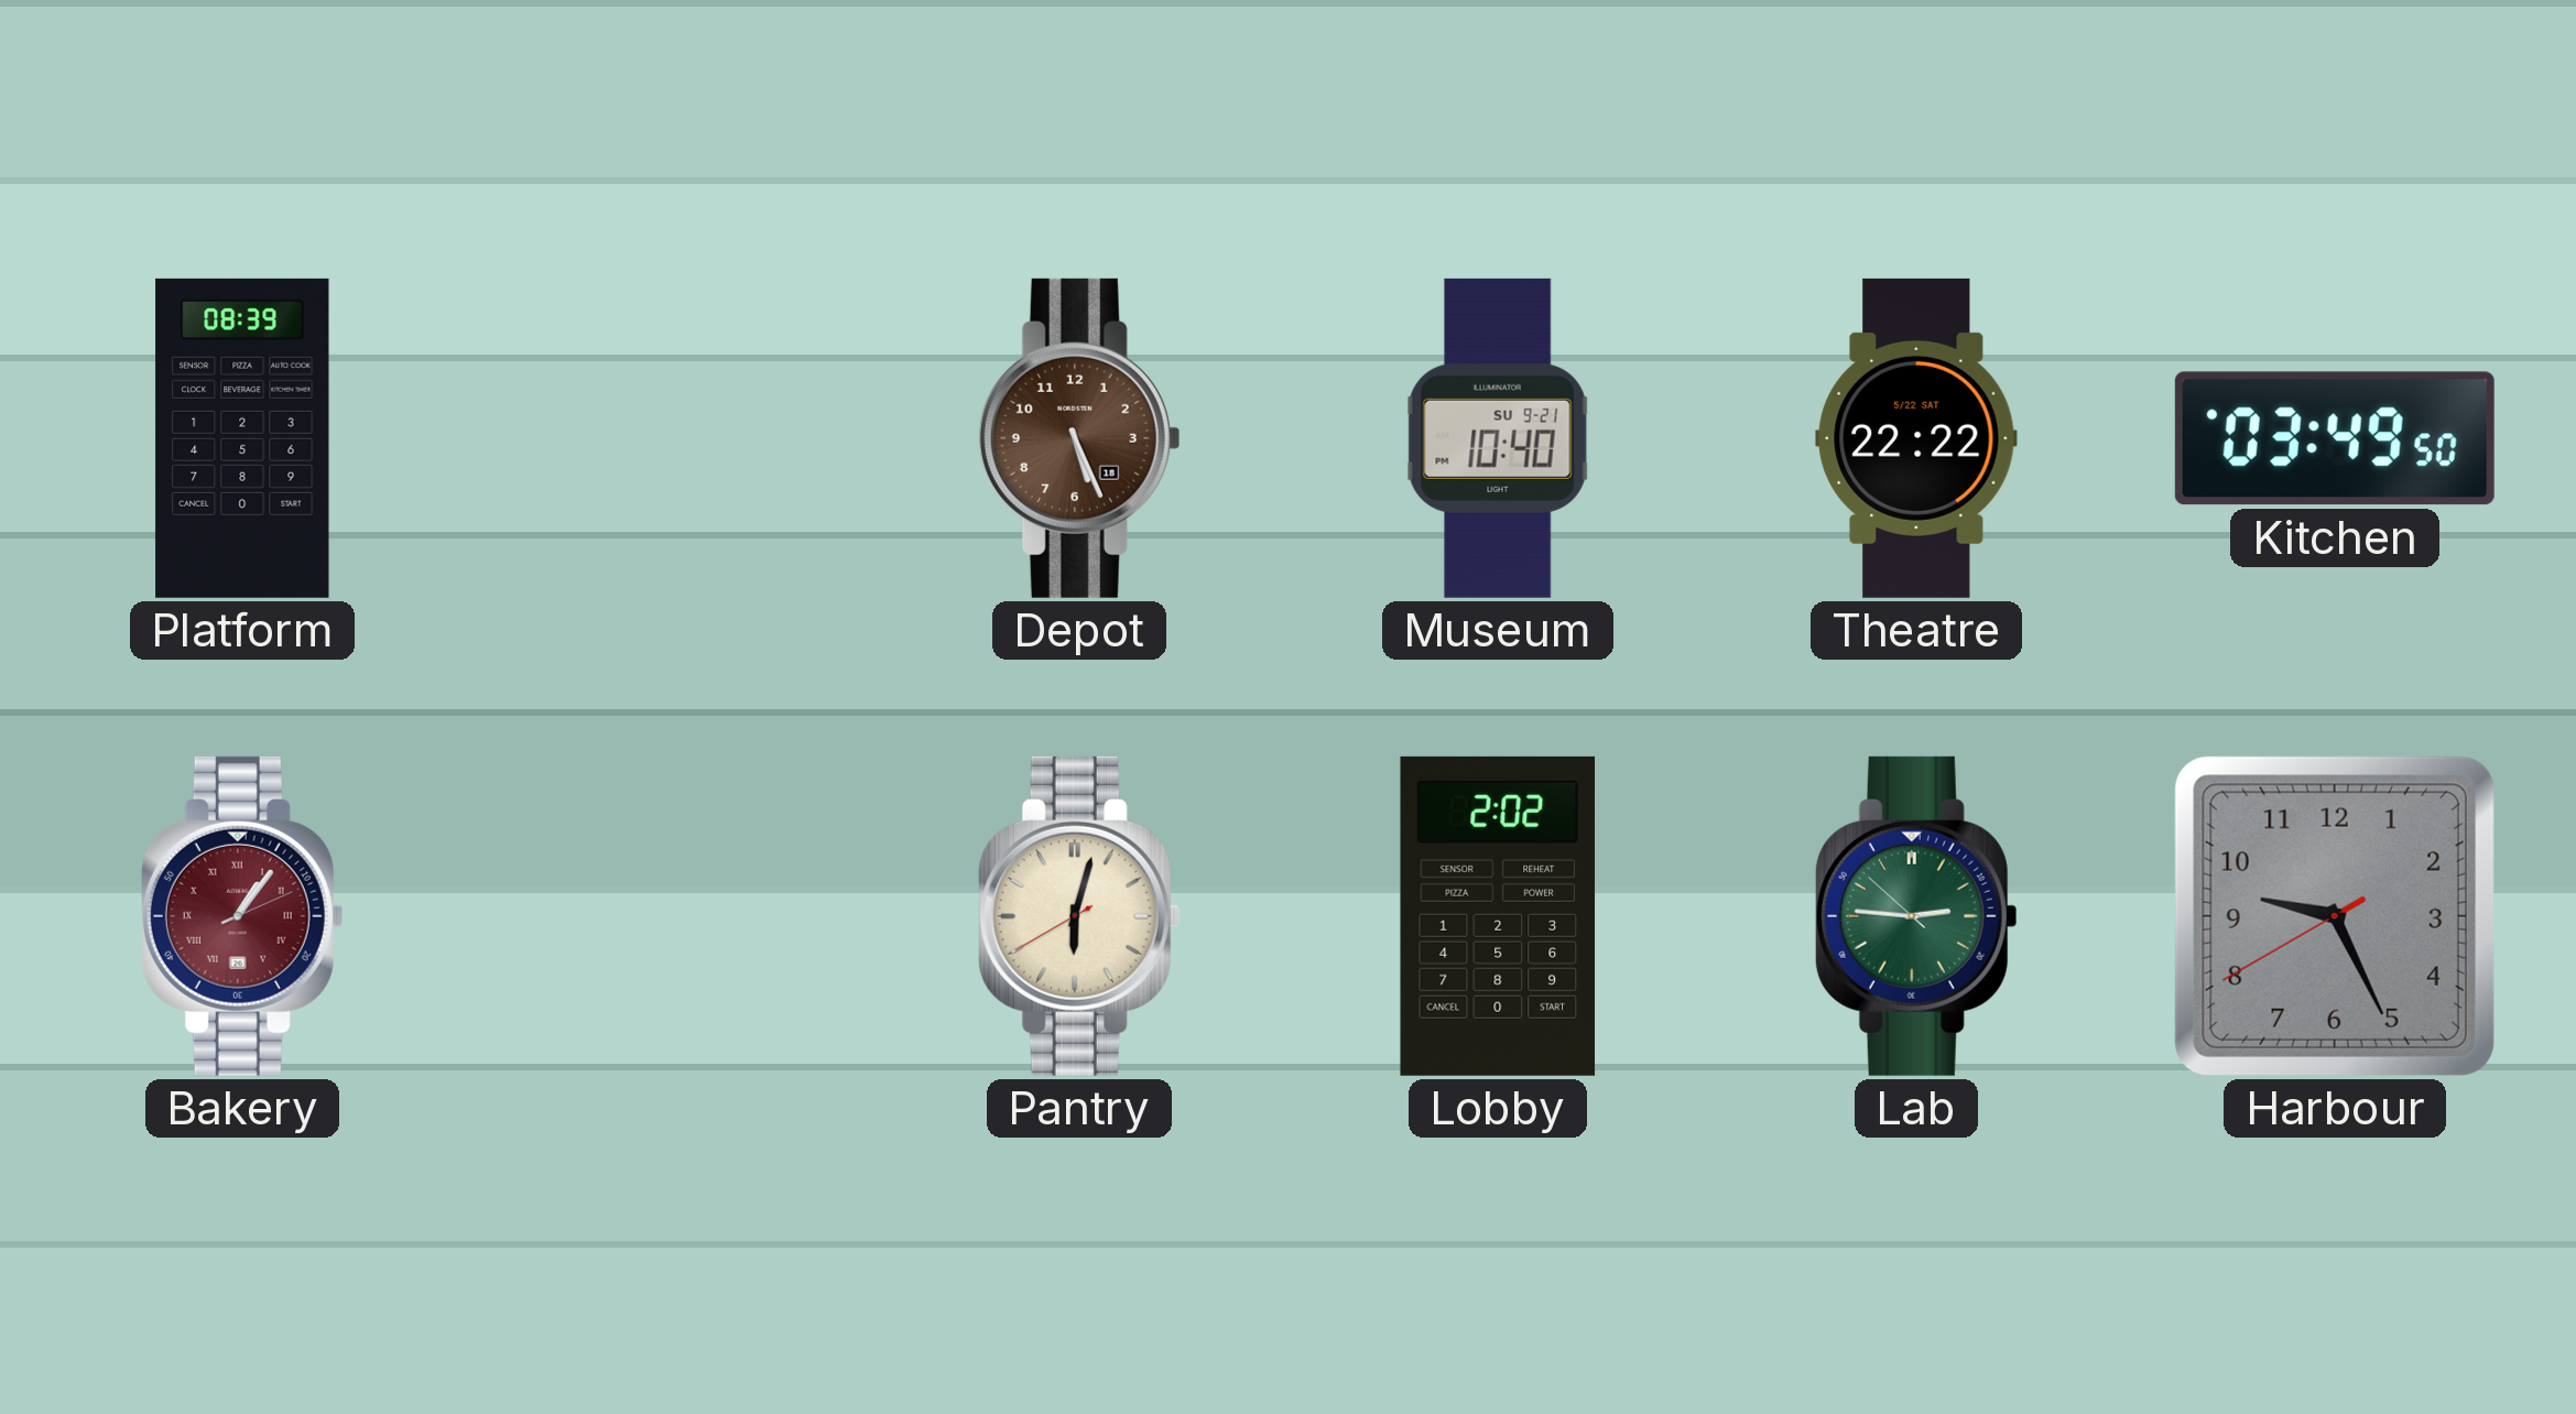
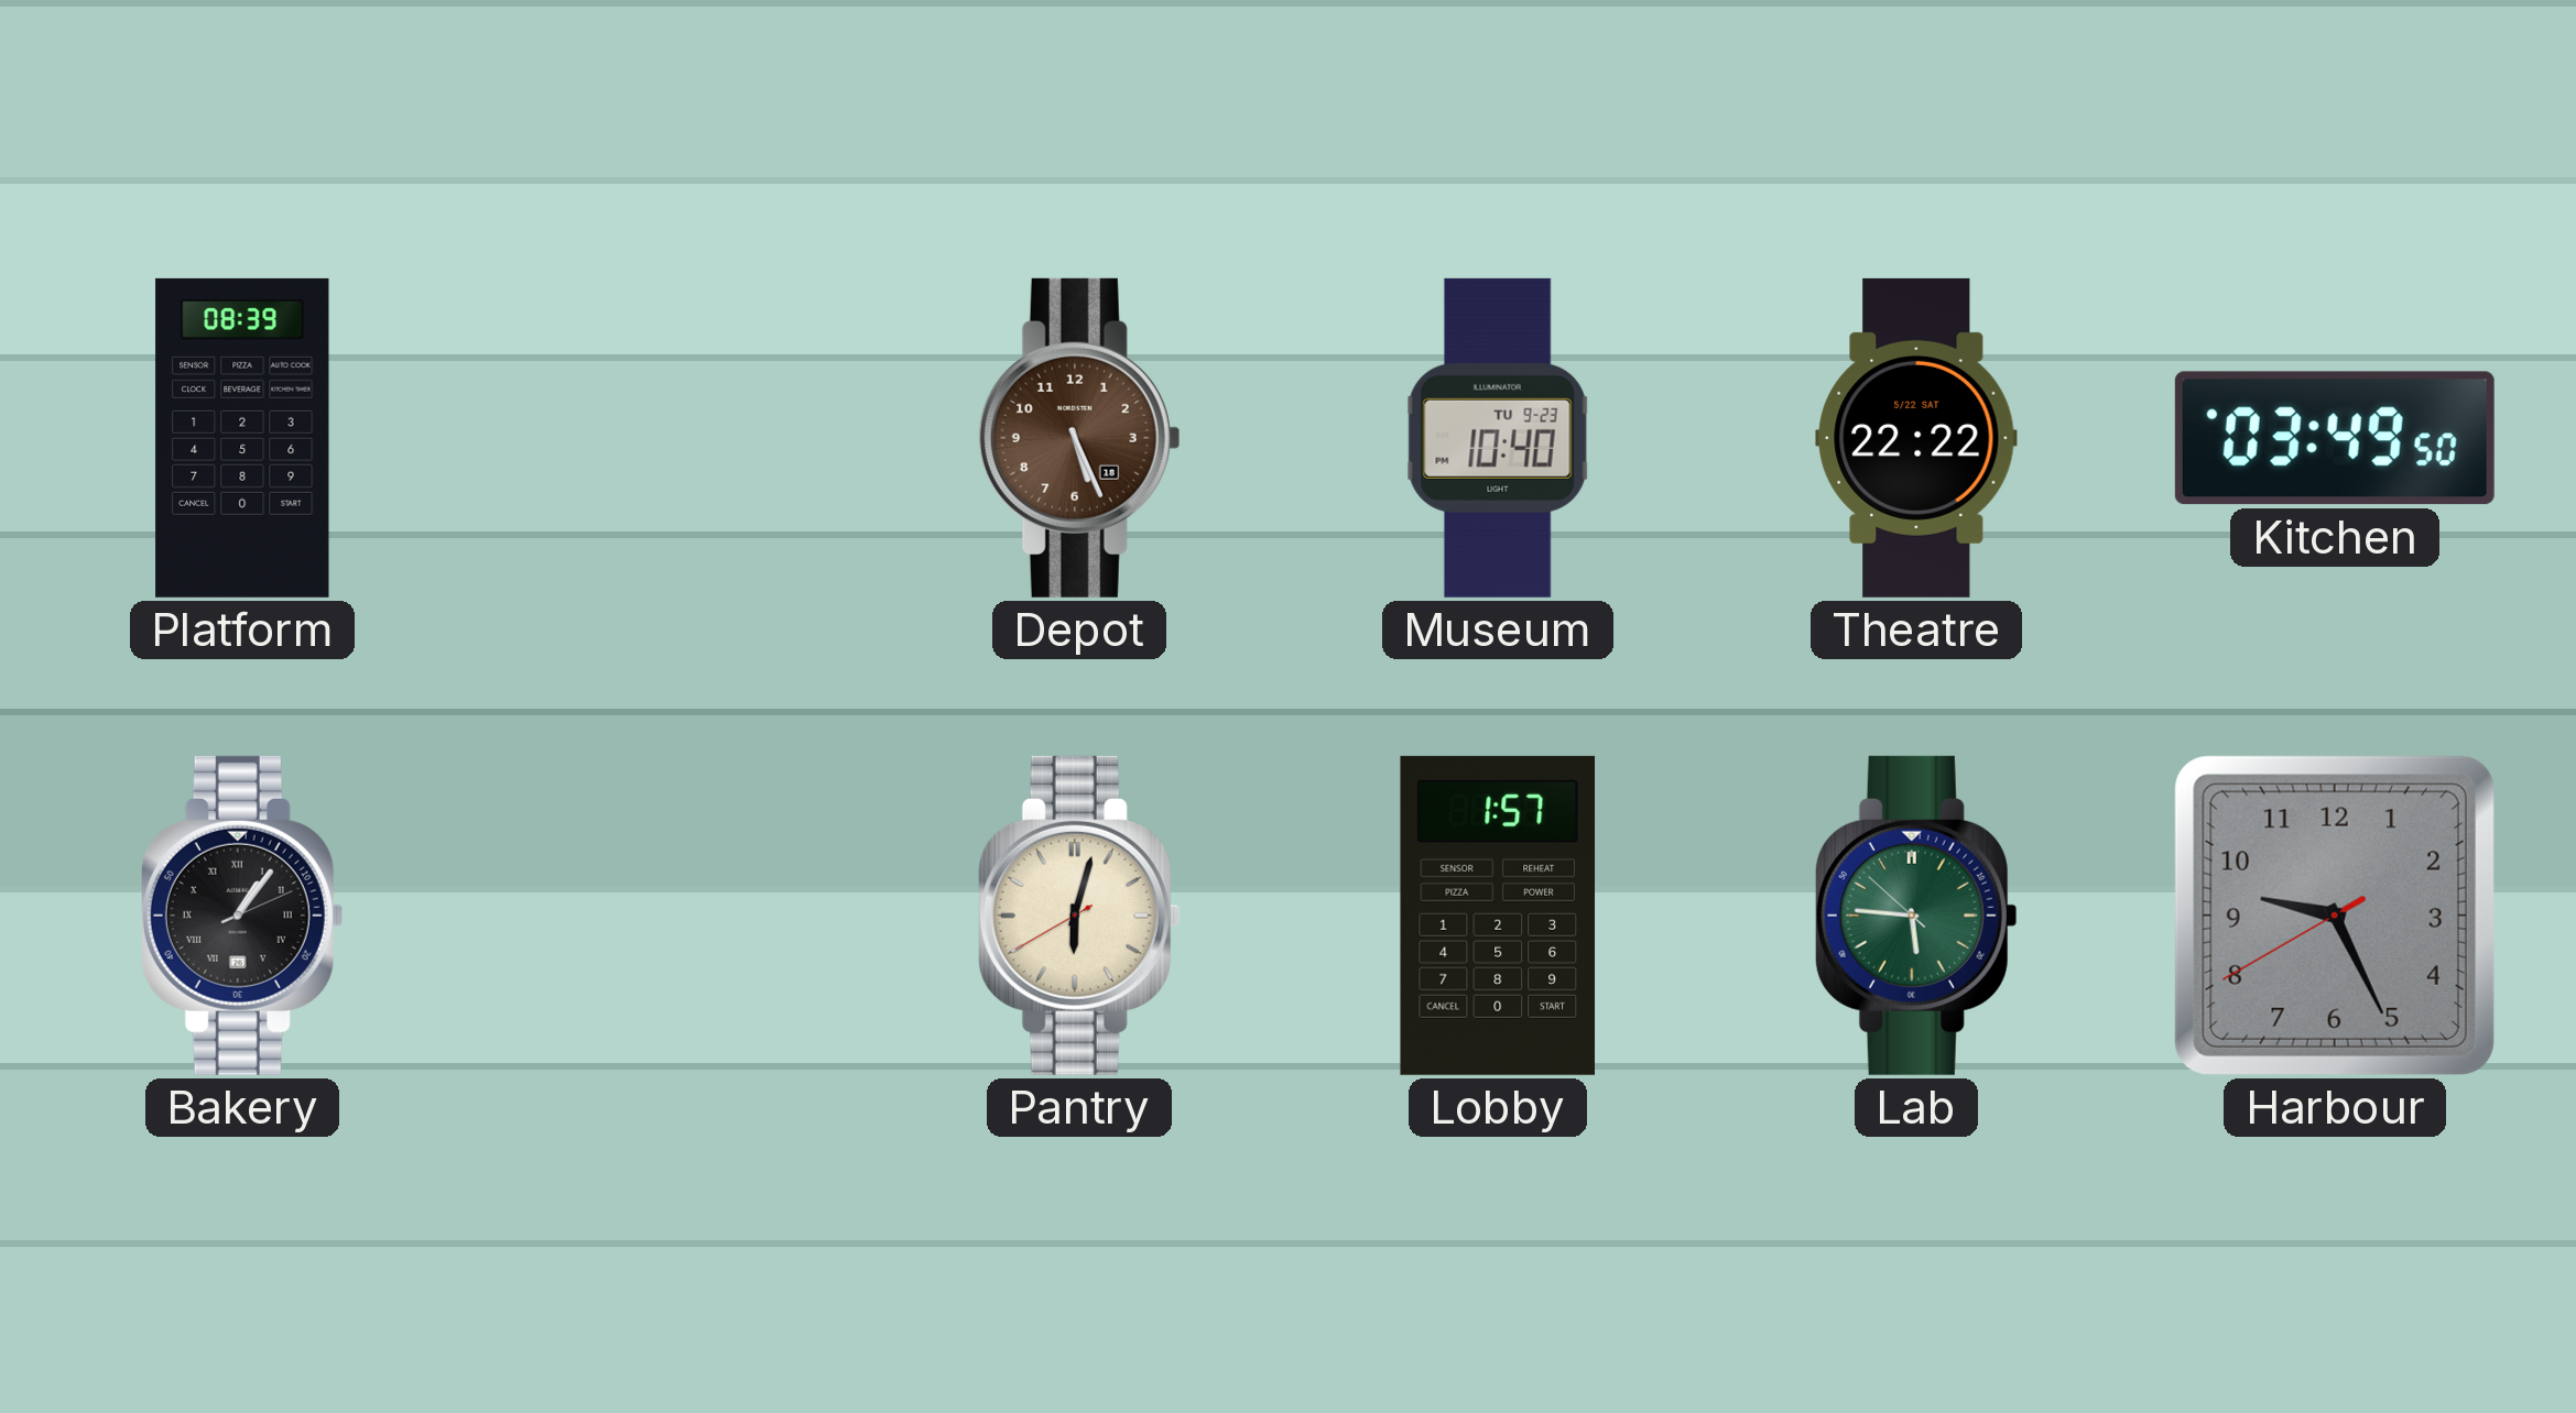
Museum date: SU 9-21 -> TU 9-23 (1498, 438)
Bakery dial: burgundy -> black (242, 916)
Lobby: 2:02 -> 1:57 (1498, 916)
Lab: 2:45 -> 5:45 (1916, 916)
